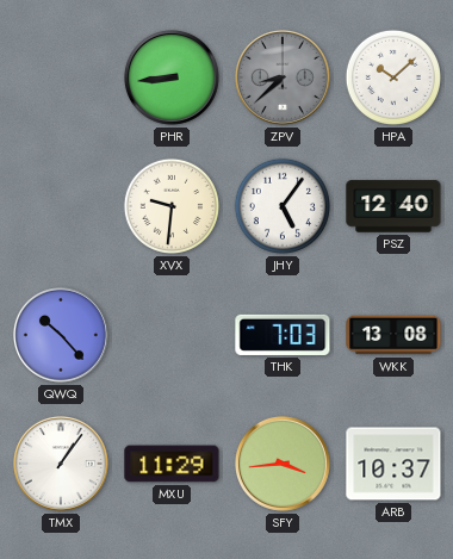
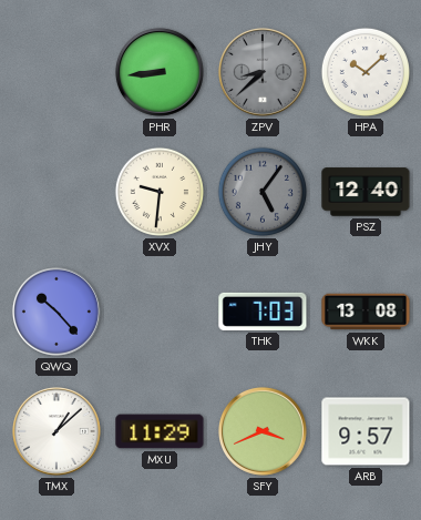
JHY dial: white -> grey (263, 192)
TMX: 1:06 -> 1:08 (57, 431)
SFY: 3:44 -> 3:41 (263, 431)
ARB: 10:37 -> 9:57 (366, 431)
